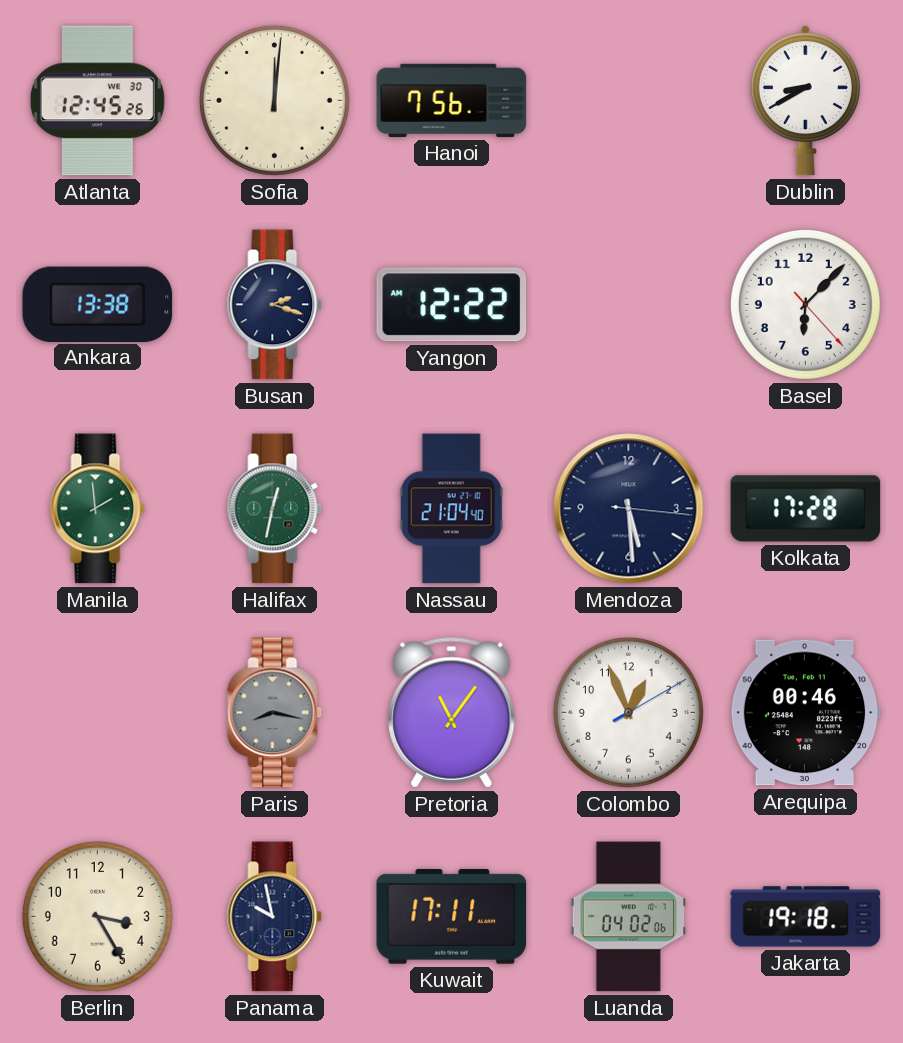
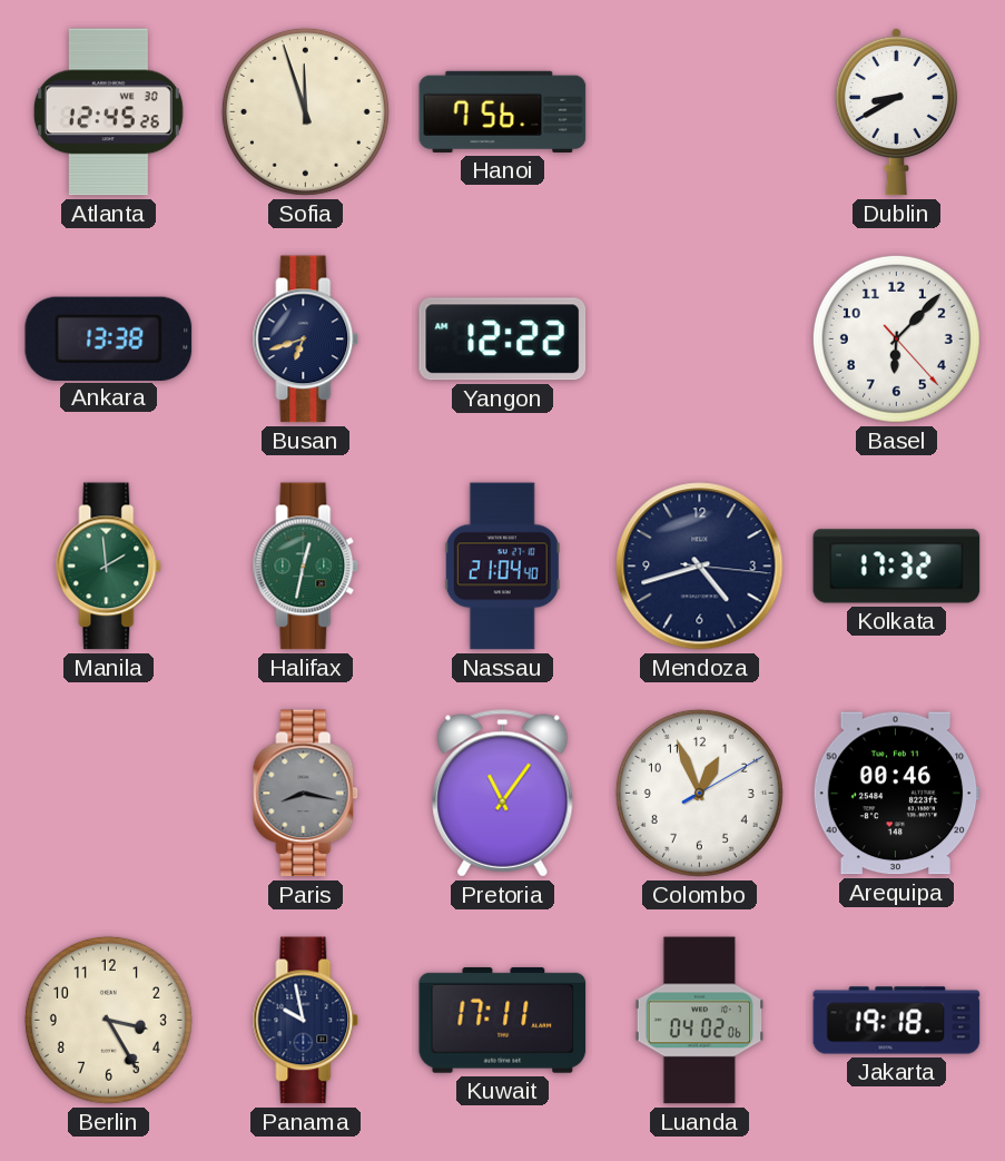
Sofia: 12:01 -> 11:57 (305, 111)
Busan: 2:18 -> 6:42 (306, 340)
Mendoza: 5:29 -> 4:42 (700, 567)
Kolkata: 17:28 -> 17:32 (897, 567)
